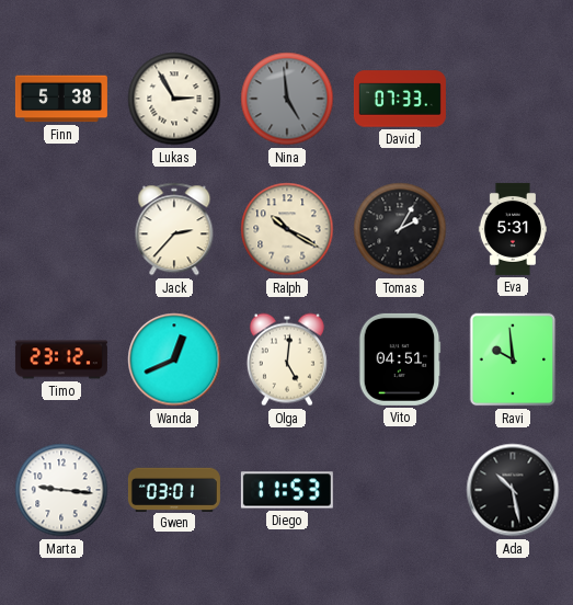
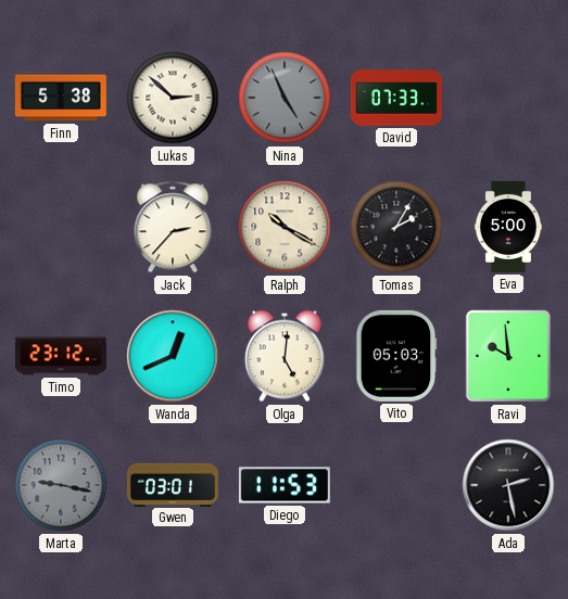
Lukas: 2:55 -> 2:52 (173, 98)
Nina: 4:59 -> 4:56 (285, 98)
Eva: 5:31 -> 5:00 (508, 227)
Vito: 04:51 -> 05:03 (396, 356)
Marta: 9:16 -> 9:17 (61, 485)
Marta dial: white -> grey (61, 485)
Ada: 10:28 -> 2:28 (508, 485)
